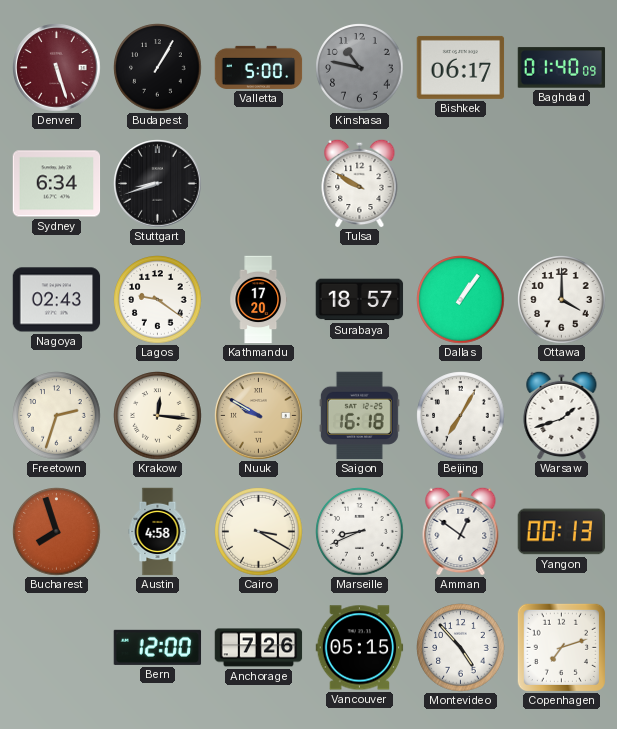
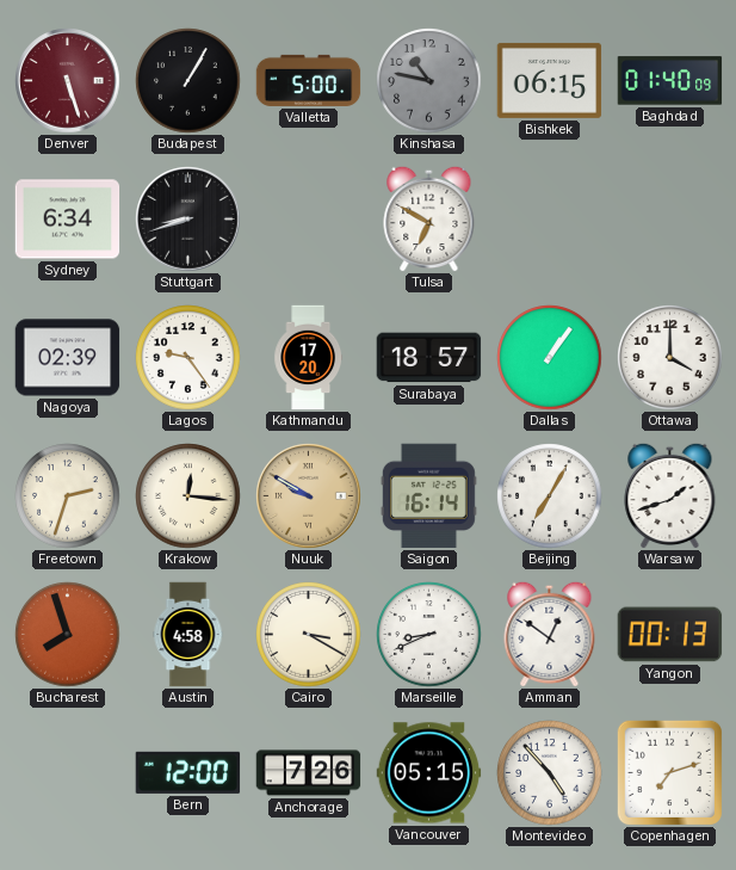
Bishkek: 06:17 -> 06:15 (550, 80)
Tulsa: 9:50 -> 6:50 (429, 218)
Nagoya: 02:43 -> 02:39 (68, 358)
Lagos: 9:21 -> 9:24 (188, 358)
Saigon: 16:18 -> 16:14 (428, 496)
